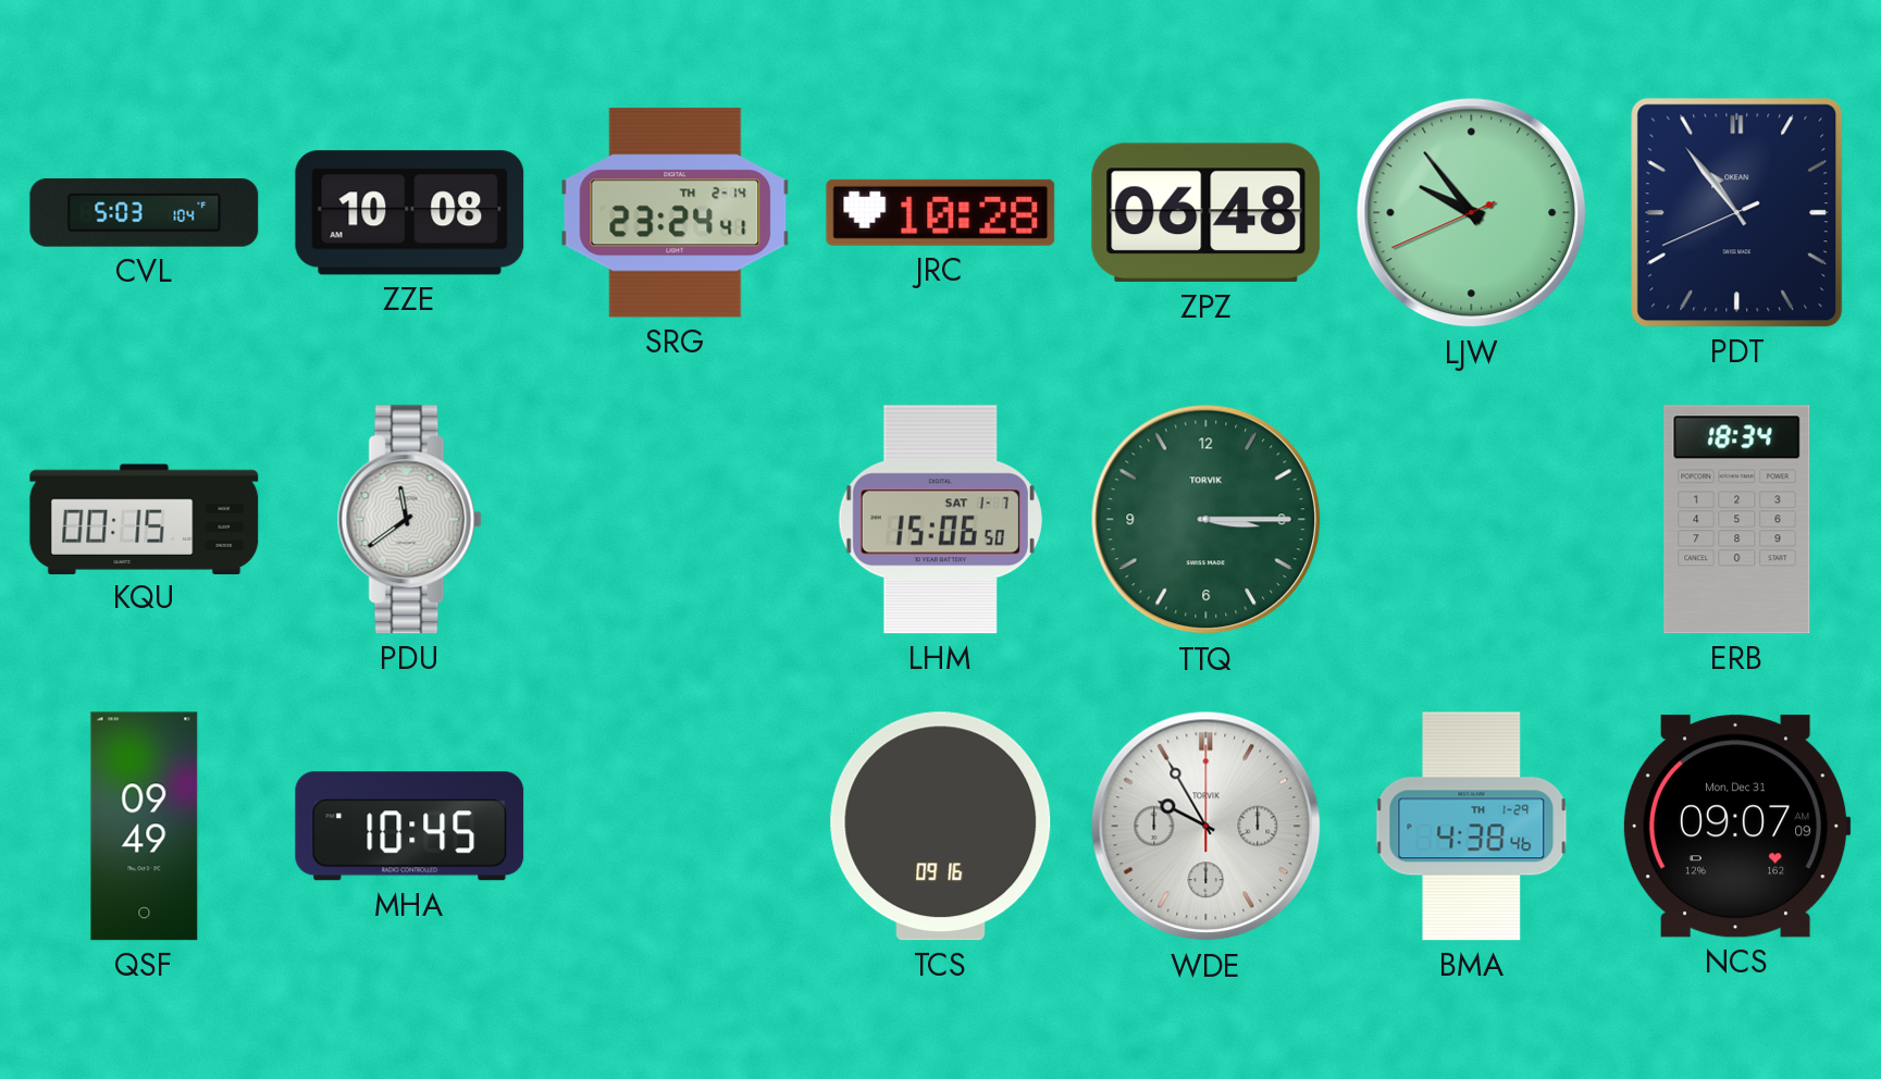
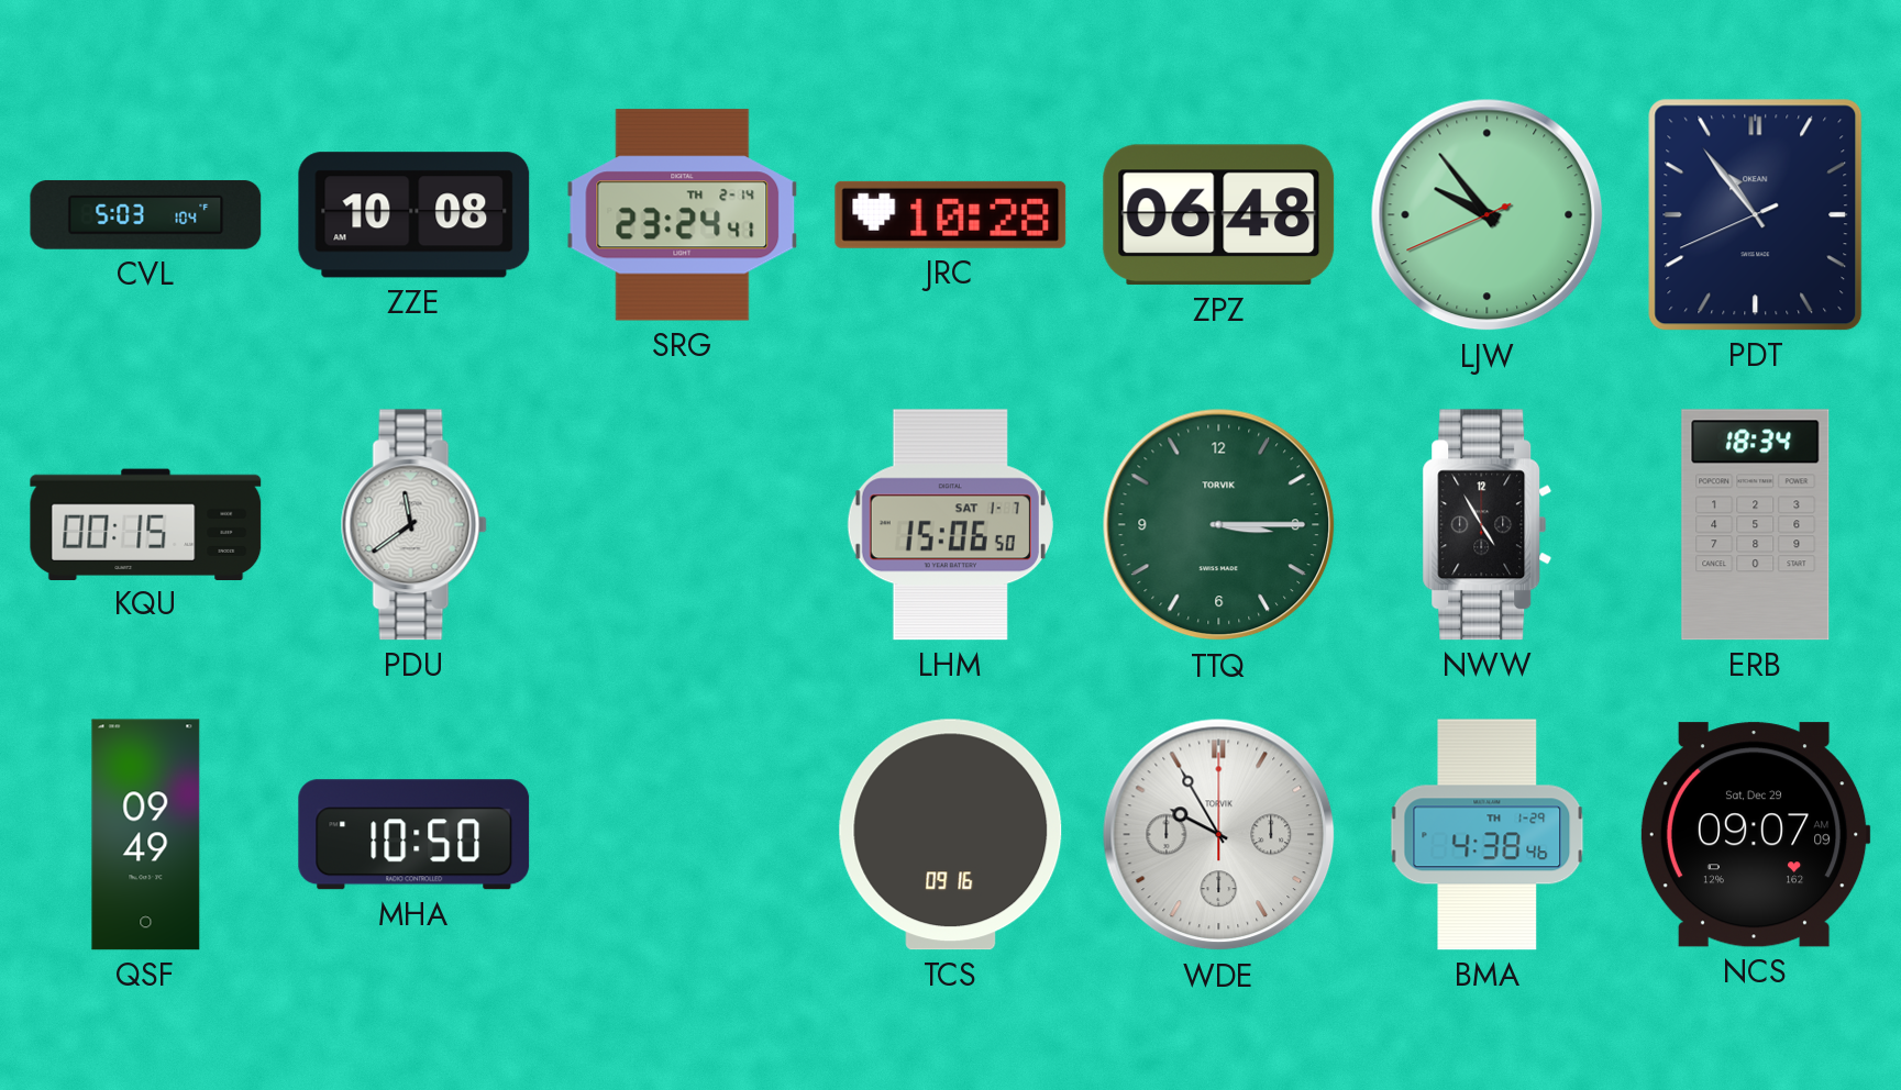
NWW: none -> 4:55 (1488, 525)
MHA: 10:45 -> 10:50 (415, 835)
NCS date: Mon, Dec 31 -> Sat, Dec 29 (1755, 835)
